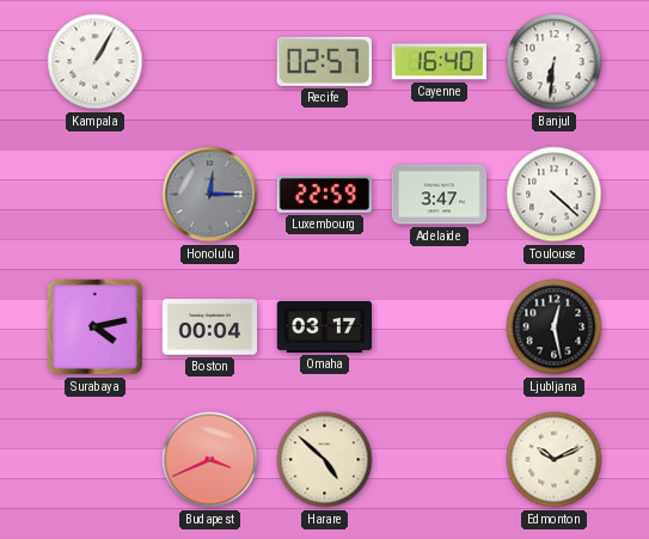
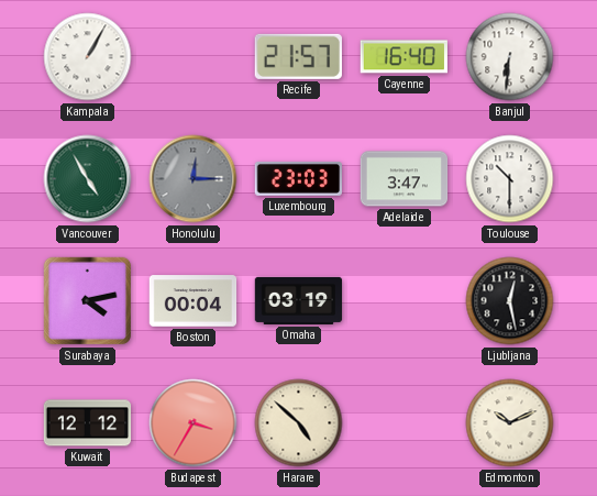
Recife: 02:57 -> 21:57 (298, 56)
Vancouver: none -> 4:55 (88, 179)
Luxembourg: 22:59 -> 23:03 (298, 178)
Toulouse: 4:22 -> 10:30 (510, 179)
Omaha: 03:17 -> 03:19 (299, 300)
Kuwait: none -> 12:12 (88, 423)
Budapest: 3:41 -> 3:35 (194, 423)
